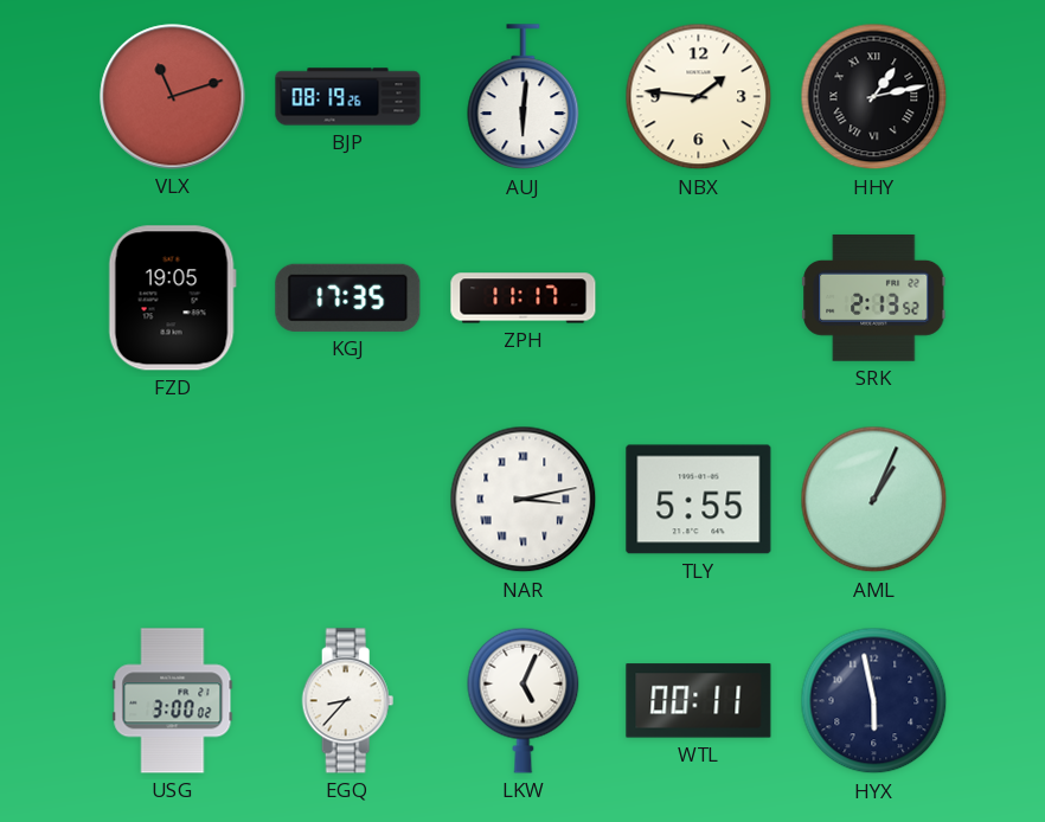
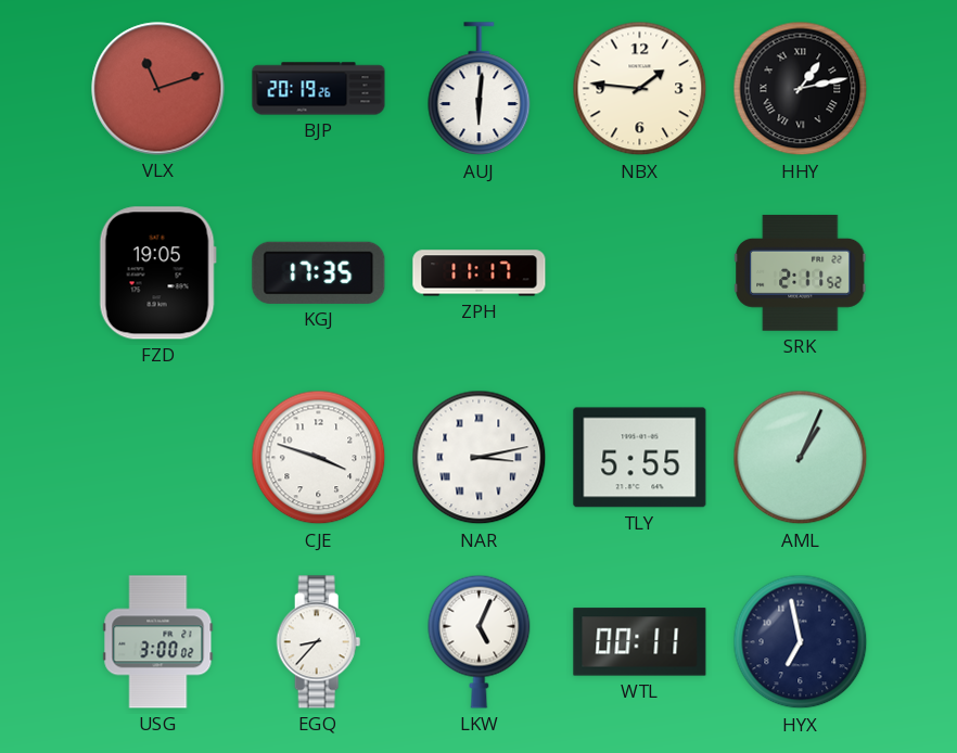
BJP: 08:19 -> 20:19 (319, 89)
SRK: 2:13 -> 2:11 (801, 272)
CJE: none -> 3:48 (319, 458)
HYX: 5:58 -> 6:58 (801, 642)
